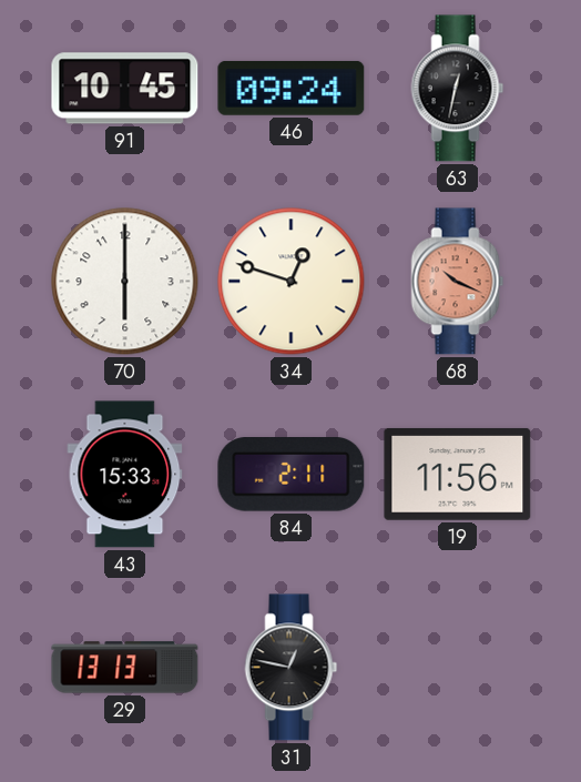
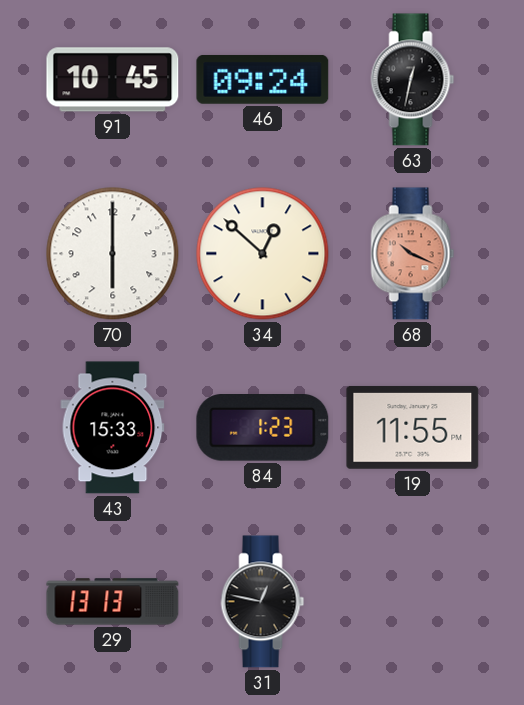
34: 12:48 -> 12:52 (263, 254)
84: 2:11 -> 1:23 (263, 428)
19: 11:56 -> 11:55 (413, 427)
